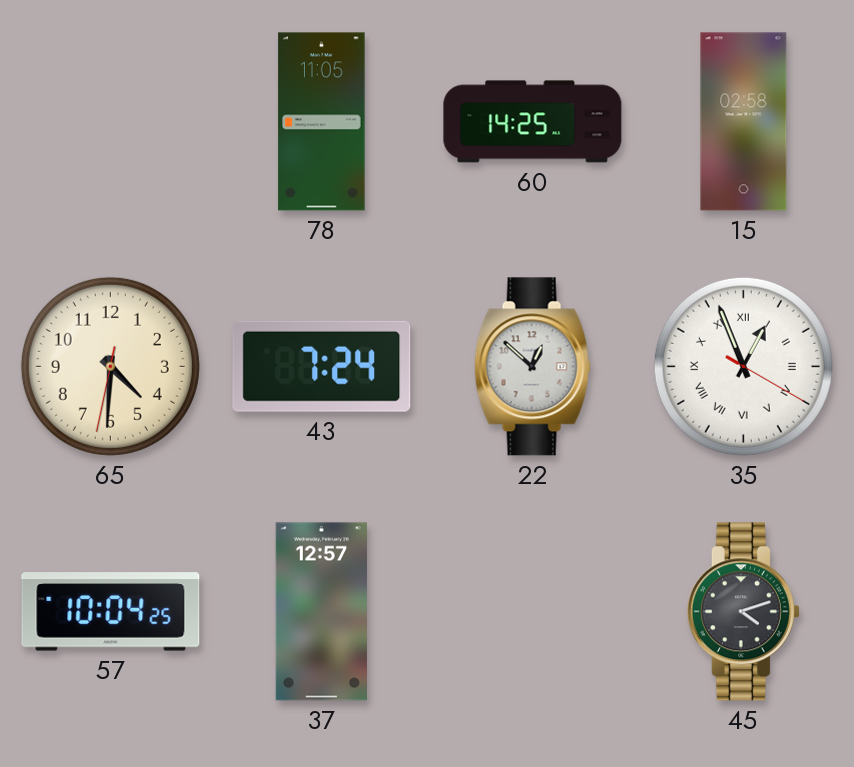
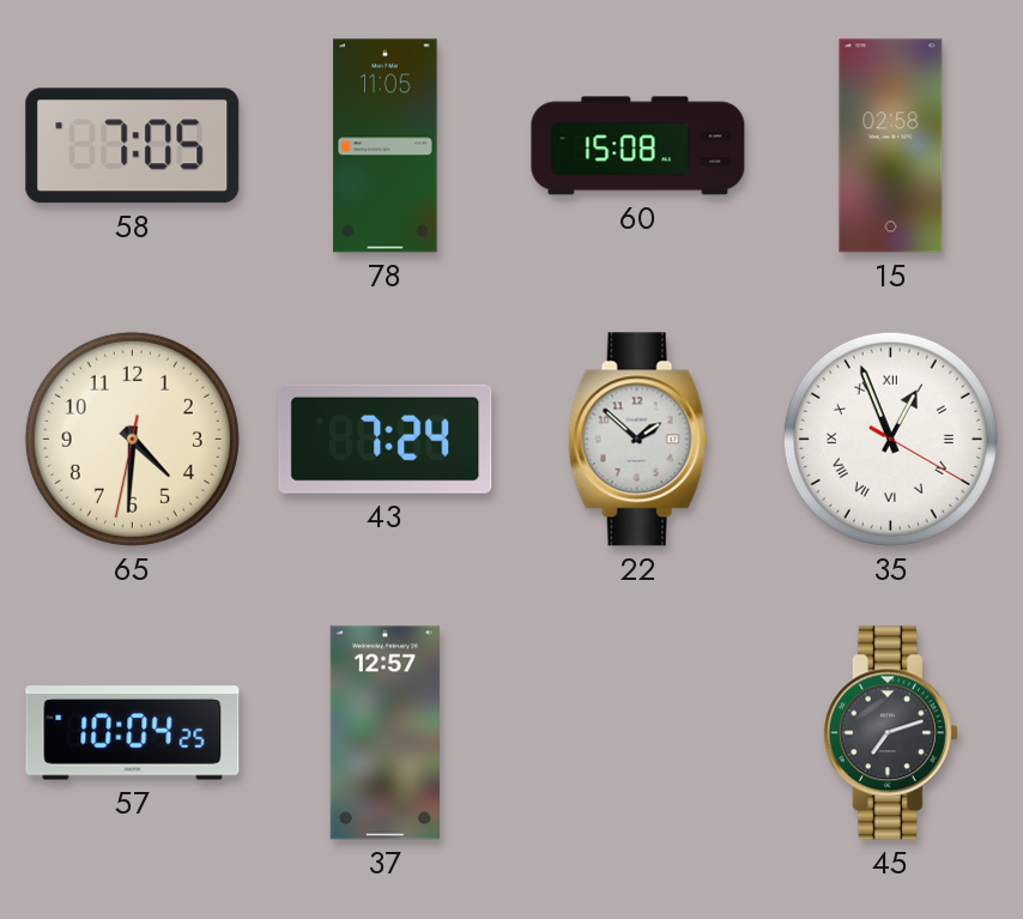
58: none -> 7:05 (133, 146)
60: 14:25 -> 15:08 (638, 146)
22: 12:52 -> 1:52 (637, 440)
45: 4:12 -> 7:12 (890, 733)
